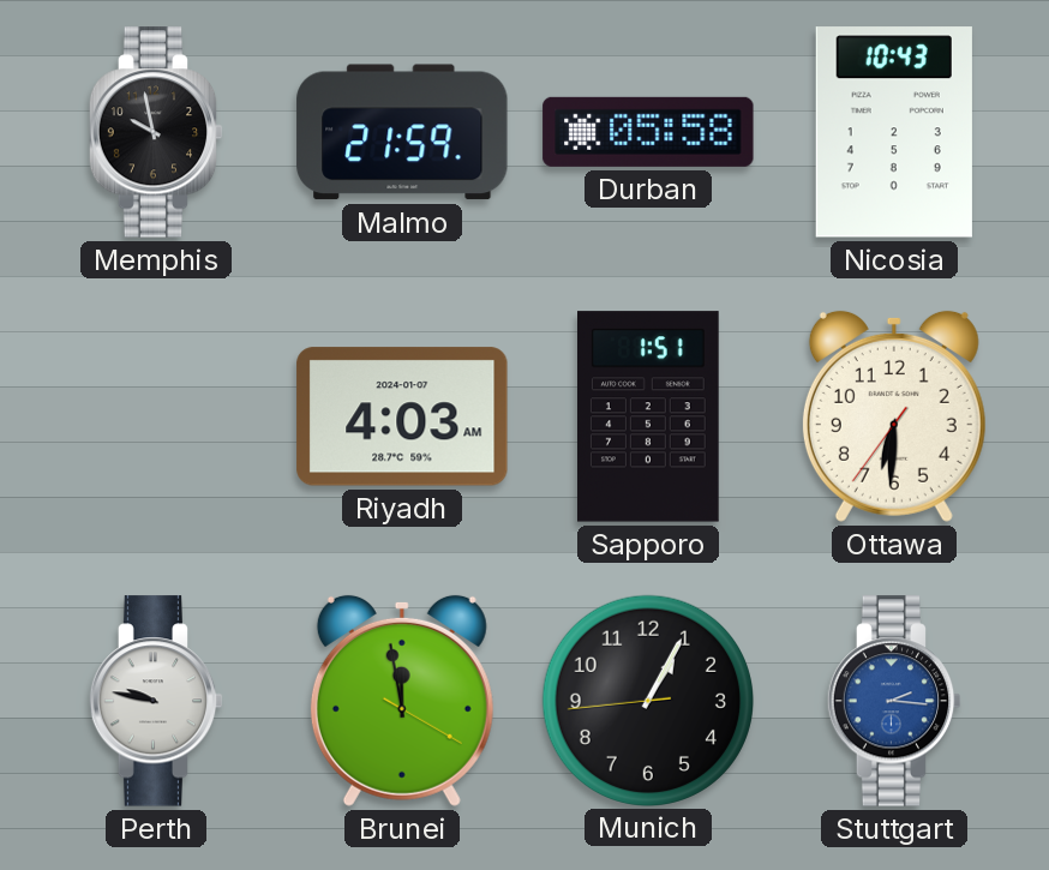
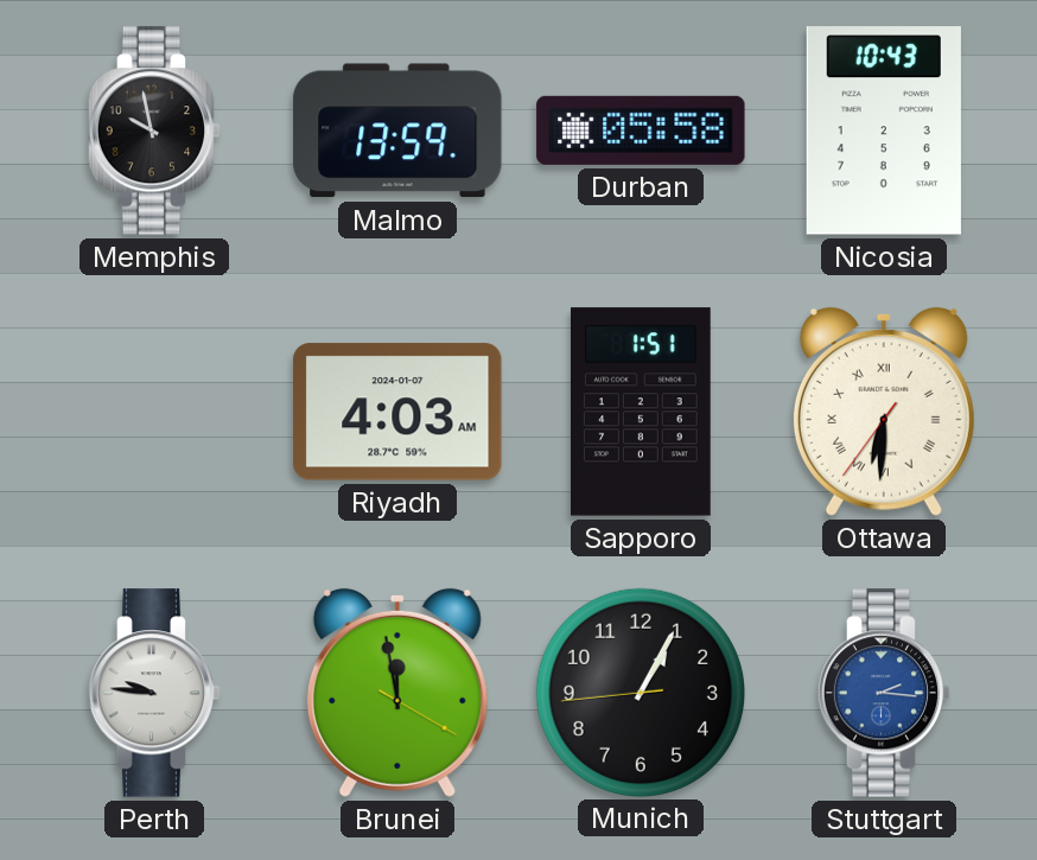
Malmo: 21:59 -> 13:59 (397, 130)
Ottawa numerals: Arabic -> Roman (884, 412)
Perth: 9:47 -> 9:46 (154, 693)
